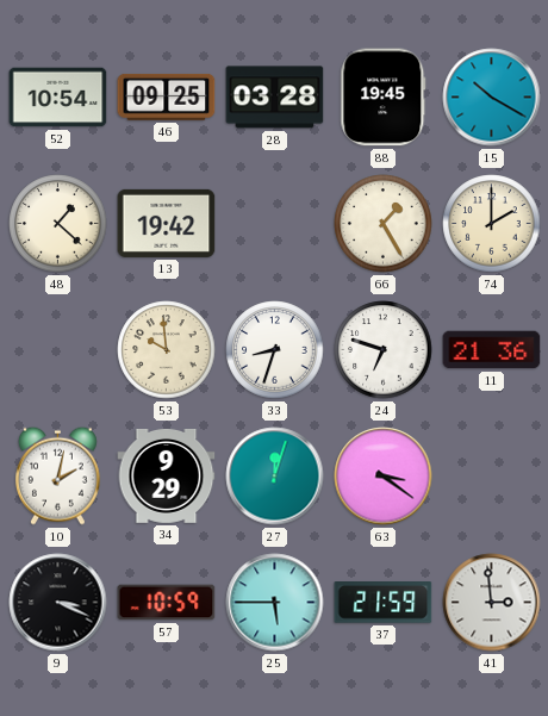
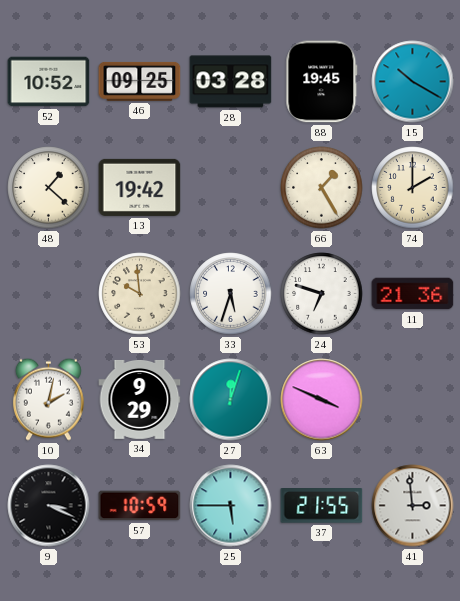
52: 10:54 -> 10:52 (49, 82)
33: 8:33 -> 5:33 (231, 294)
63: 3:21 -> 3:49 (322, 400)
37: 21:59 -> 21:55 (322, 506)
